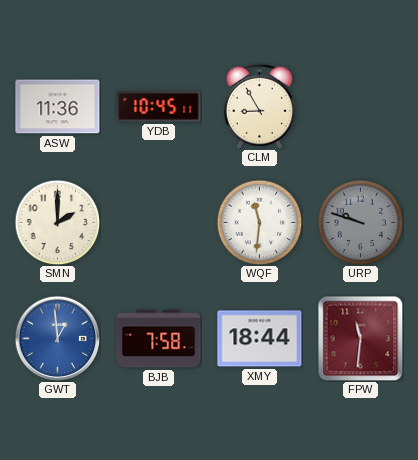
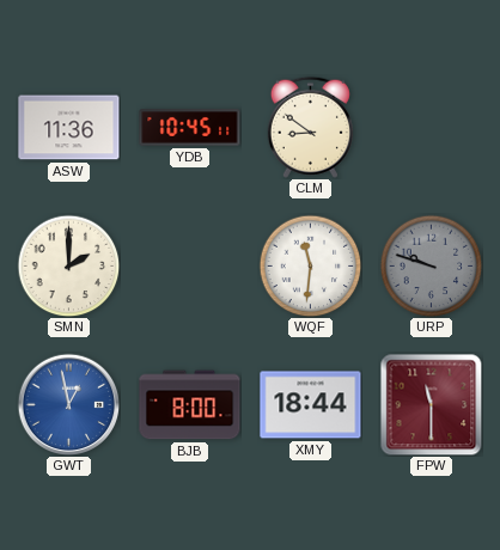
CLM: 8:55 -> 8:51 (310, 127)
GWT: 12:59 -> 12:58 (68, 404)
BJB: 7:58 -> 8:00 (190, 405)
FPW: 11:31 -> 11:30 (431, 404)
